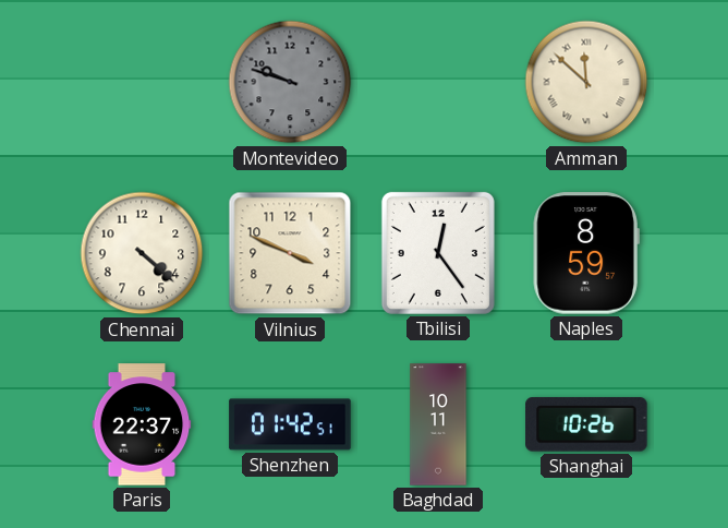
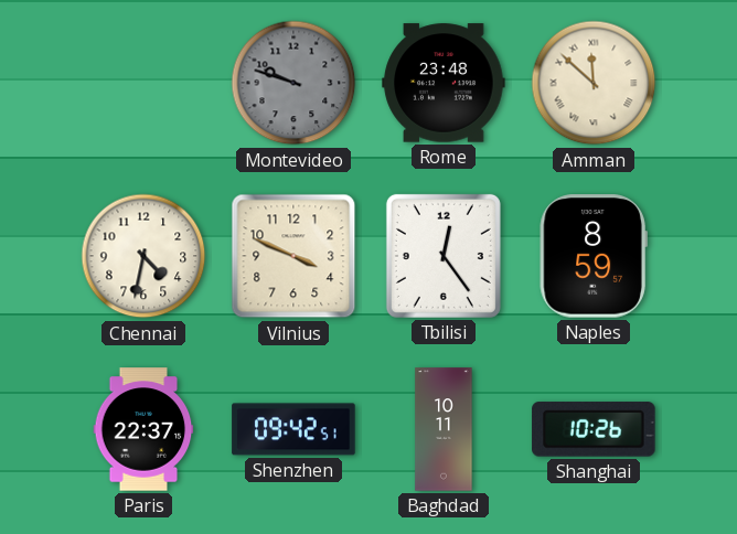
Rome: none -> 23:48 (444, 83)
Chennai: 4:22 -> 4:32 (143, 256)
Shenzhen: 01:42 -> 09:42 (293, 429)
